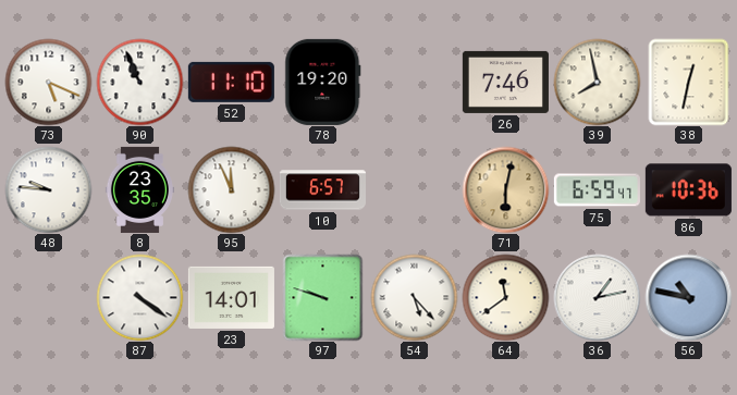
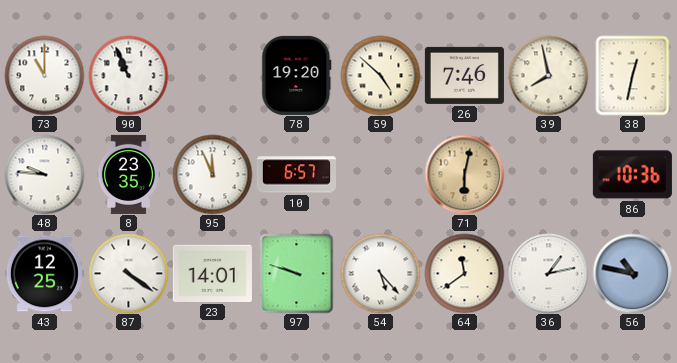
73: 5:19 -> 11:00 (44, 75)
52: 11:10 -> none (231, 82)
59: none -> 4:52 (380, 75)
75: 6:59 -> none (597, 190)
43: none -> 12:25 (44, 274)
